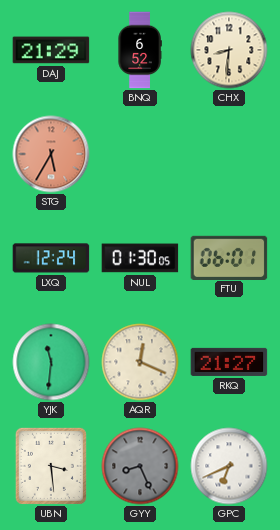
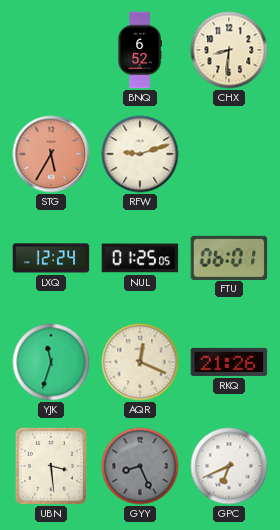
DAJ: 21:29 -> none (51, 50)
RFW: none -> 9:12 (140, 154)
NUL: 01:30 -> 01:25 (140, 258)
YJK: 11:31 -> 11:33 (51, 362)
RKQ: 21:27 -> 21:26 (229, 362)
